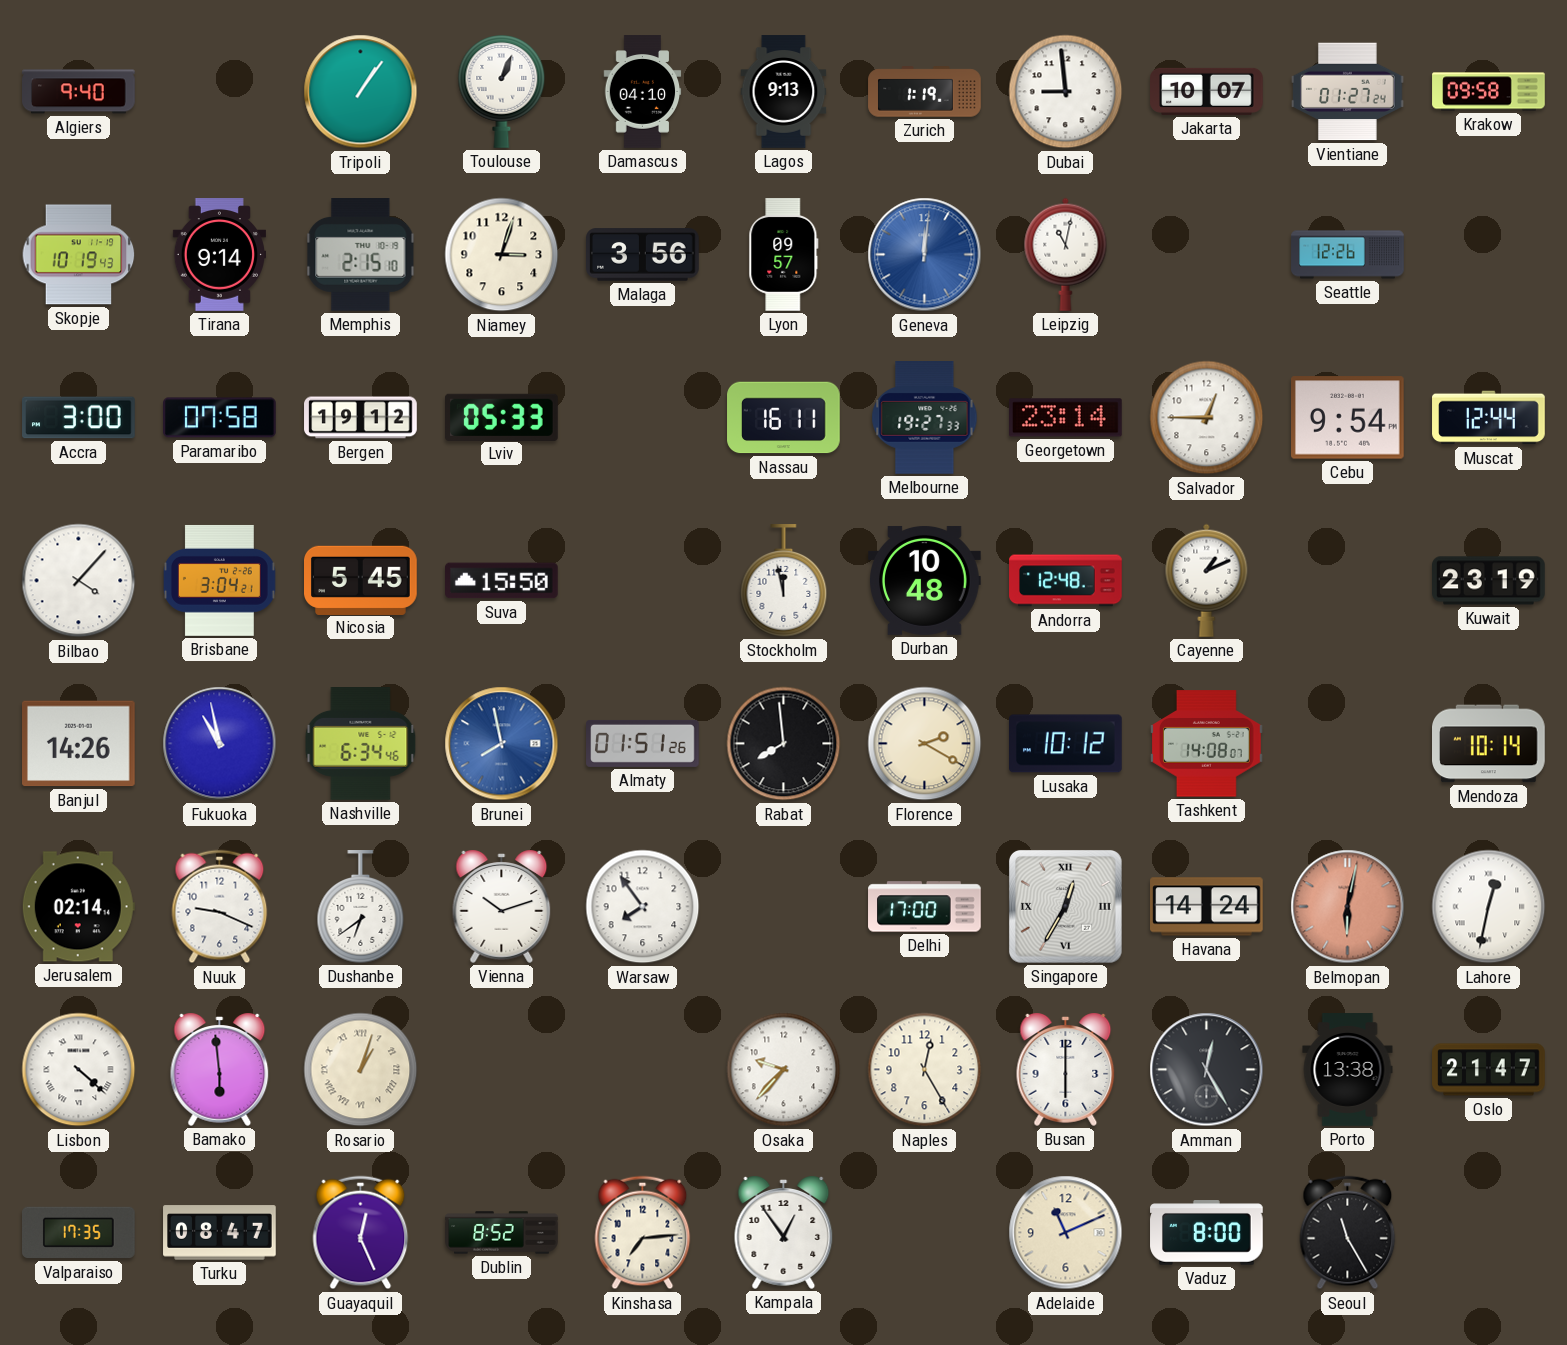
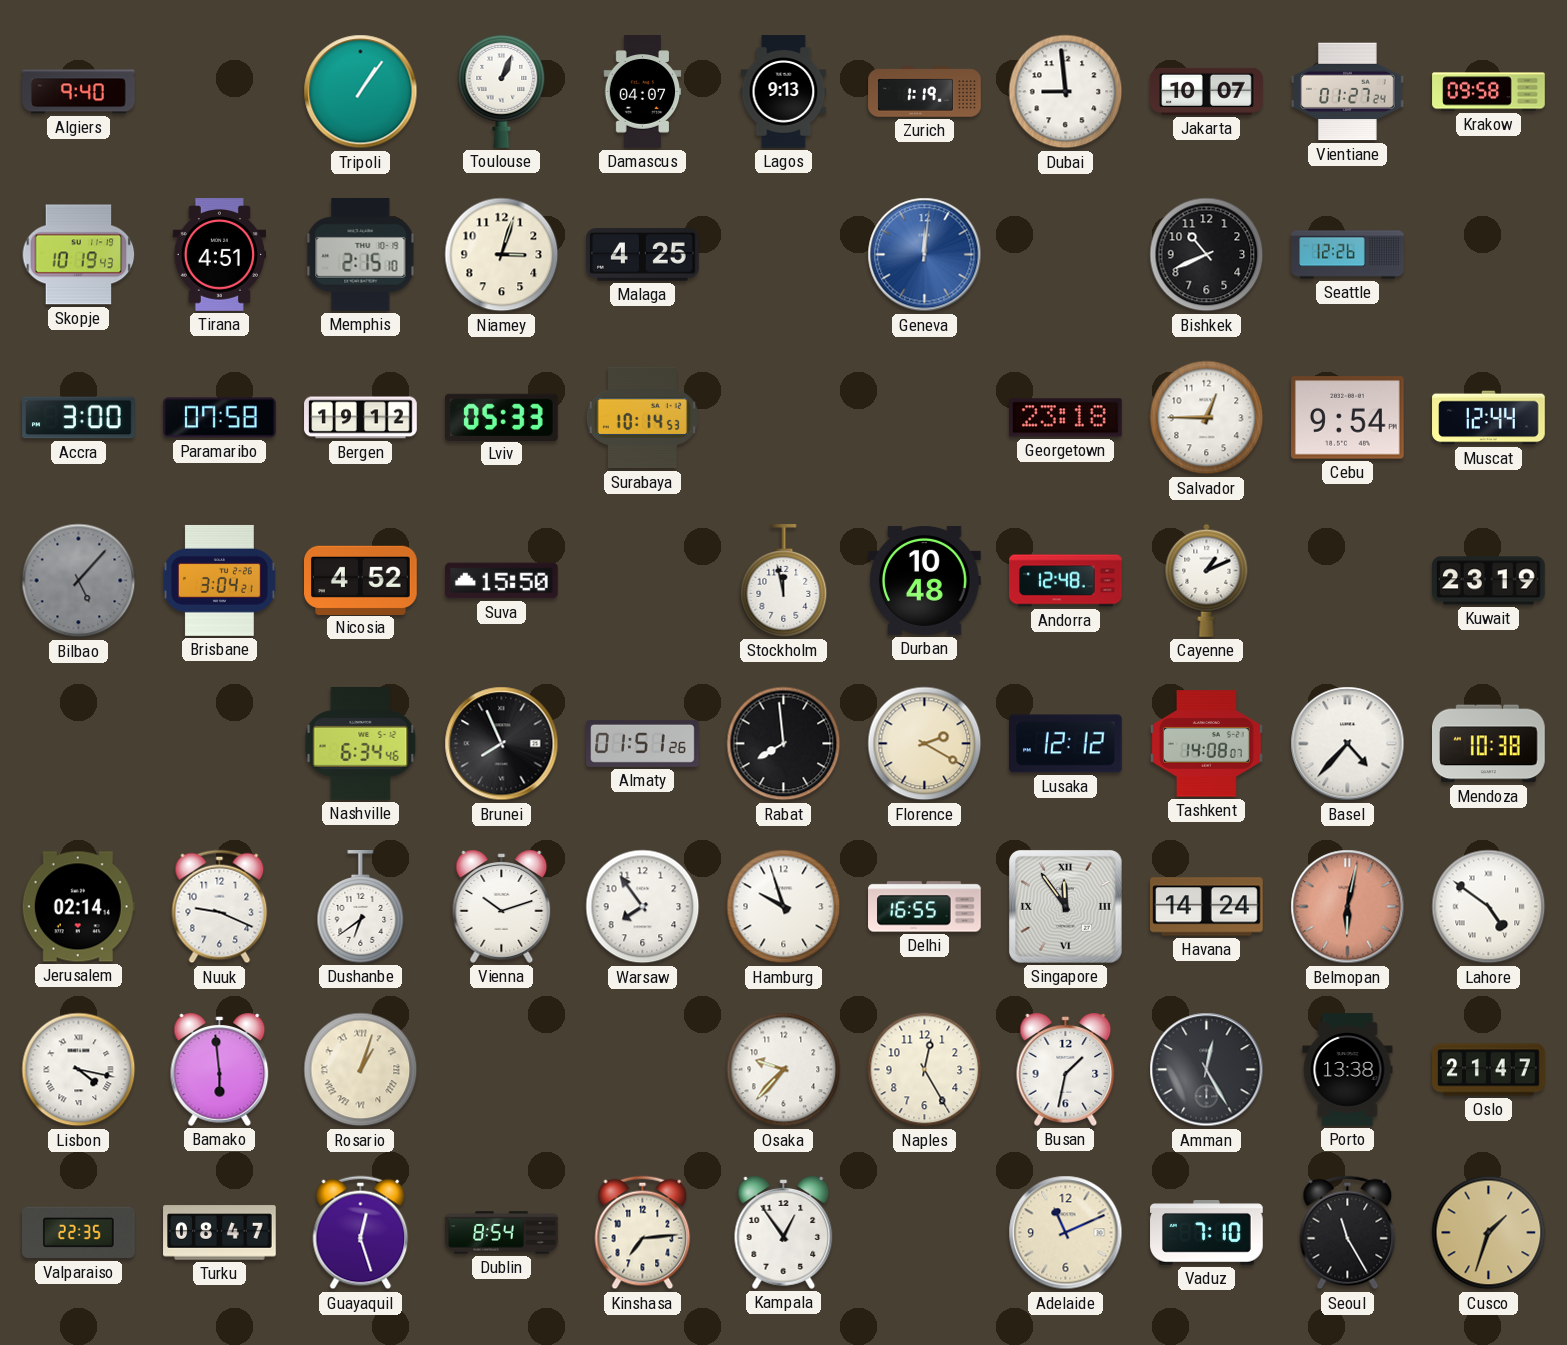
Damascus: 04:10 -> 04:07 (643, 92)
Tirana: 9:14 -> 4:51 (219, 255)
Malaga: 3:56 -> 4:25 (643, 255)
Lyon: 09:57 -> none (784, 255)
Leipzig: 11:02 -> none (1066, 254)
Bishkek: none -> 10:41 (1207, 255)
Surabaya: none -> 10:14 (642, 418)
Nassau: 16:11 -> none (784, 418)
Melbourne: 19:27 -> none (925, 418)
Georgetown: 23:14 -> 23:18 (1066, 418)
Bilbao: 4:07 -> 5:07 (79, 581)
Bilbao dial: white -> grey (79, 581)
Nicosia: 5:45 -> 4:52 (361, 580)
Banjul: 14:26 -> none (79, 744)
Fukuoka: 10:58 -> none (220, 744)
Brunei: 7:58 -> 7:56 (502, 744)
Brunei dial: blue -> black (502, 744)
Lusaka: 10:12 -> 12:12 (1066, 744)
Basel: none -> 4:37 (1348, 744)
Mendoza: 10:14 -> 10:38 (1489, 744)
Hamburg: none -> 9:57 (784, 907)
Delhi: 17:00 -> 16:55 (925, 907)
Singapore: 12:35 -> 11:54 (1065, 906)
Lahore: 12:32 -> 4:51 (1489, 907)
Lisbon: 4:22 -> 4:17 (79, 1070)
Busan: 6:00 -> 1:32 (1066, 1069)
Valparaiso: 17:35 -> 22:35 (79, 1233)
Guayaquil: 12:26 -> 12:27 (361, 1233)
Dublin: 8:52 -> 8:54 (502, 1233)
Vaduz: 8:00 -> 7:10 (1207, 1233)
Cusco: none -> 1:33 (1489, 1233)
